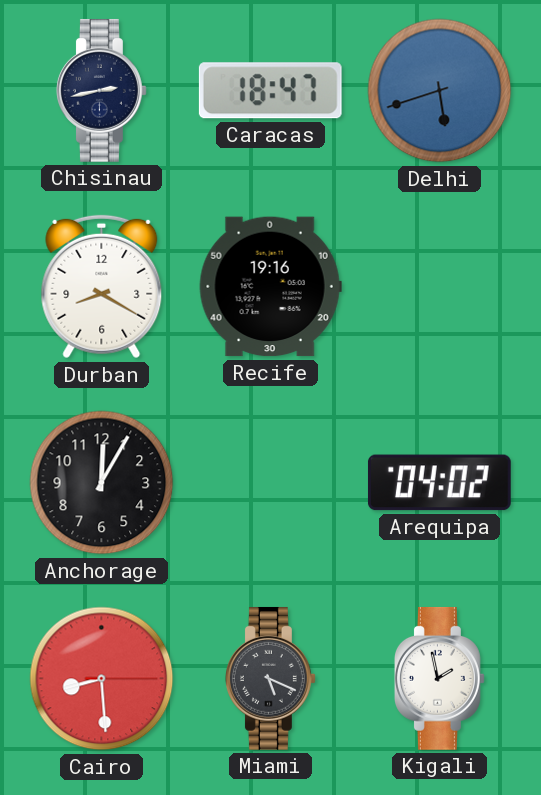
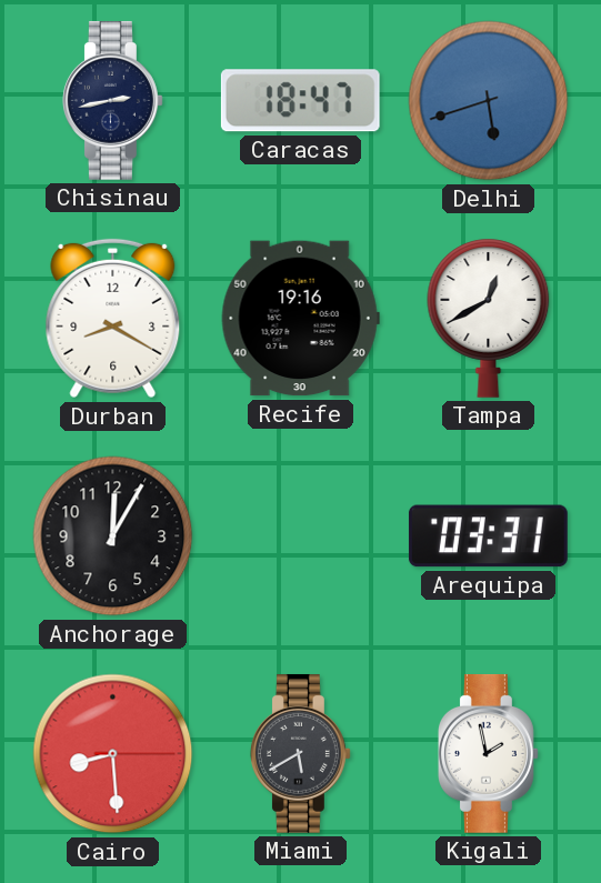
Tampa: none -> 12:40 (489, 318)
Arequipa: 04:02 -> 03:31 (488, 536)
Miami: 5:19 -> 5:40 (301, 754)
